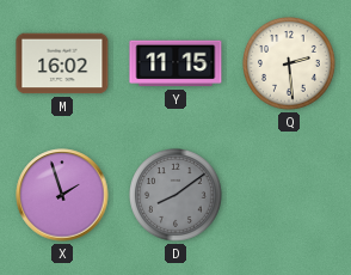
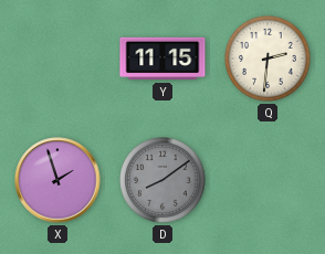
M: 16:02 -> none (62, 63)
Q: 2:29 -> 2:31 (269, 60)
